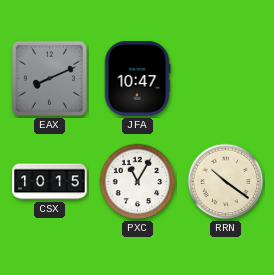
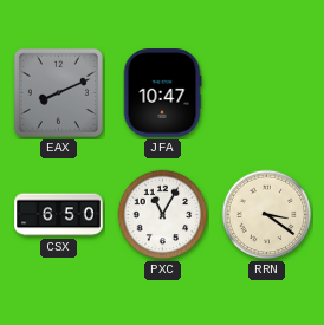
CSX: 10:15 -> 6:50 (59, 215)
RRN: 10:21 -> 3:21 (267, 215)
